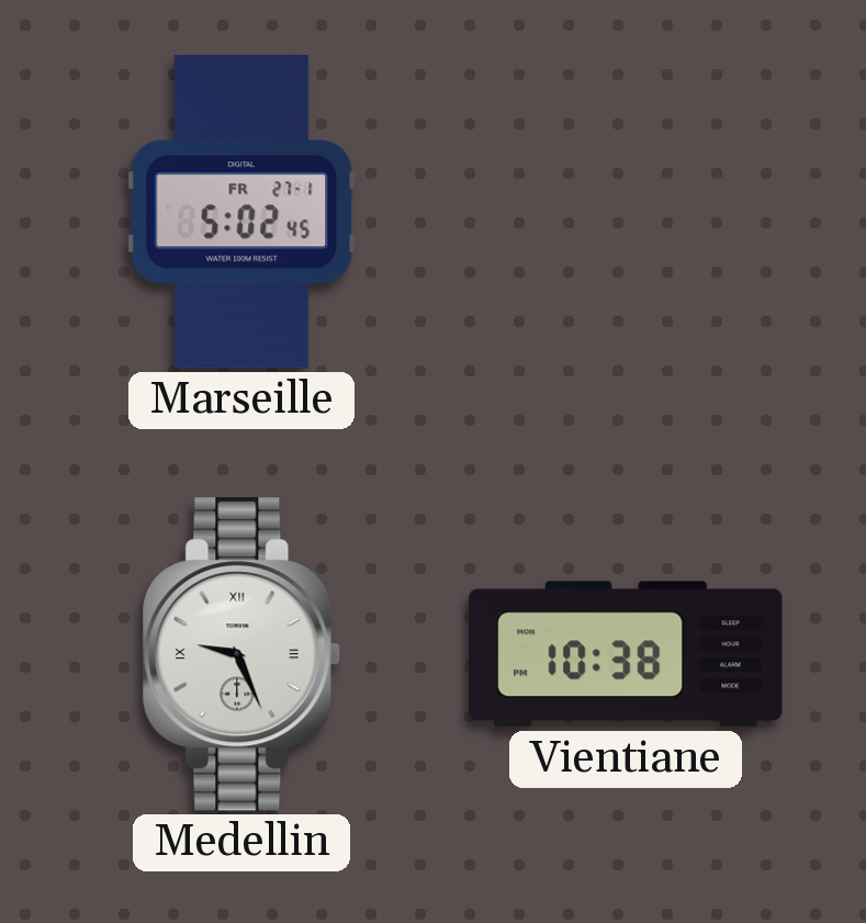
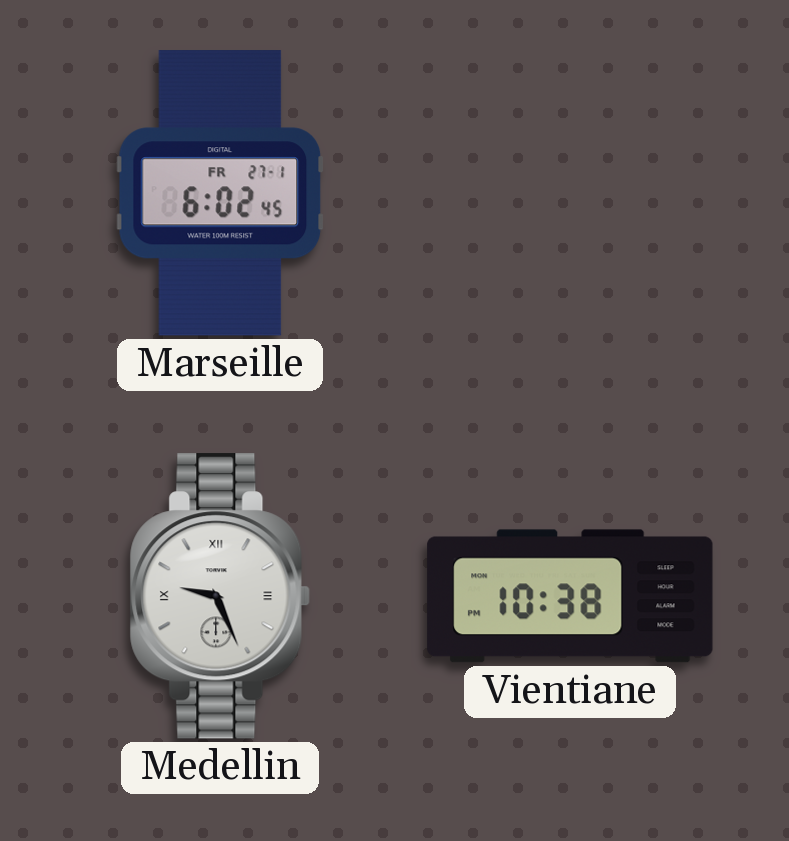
Marseille: 5:02 -> 6:02 (220, 193)
